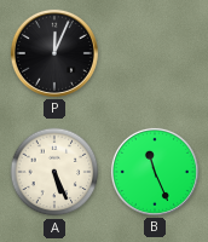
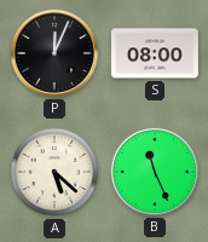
S: none -> 08:00 (155, 53)
A: 5:26 -> 5:22 (54, 172)
